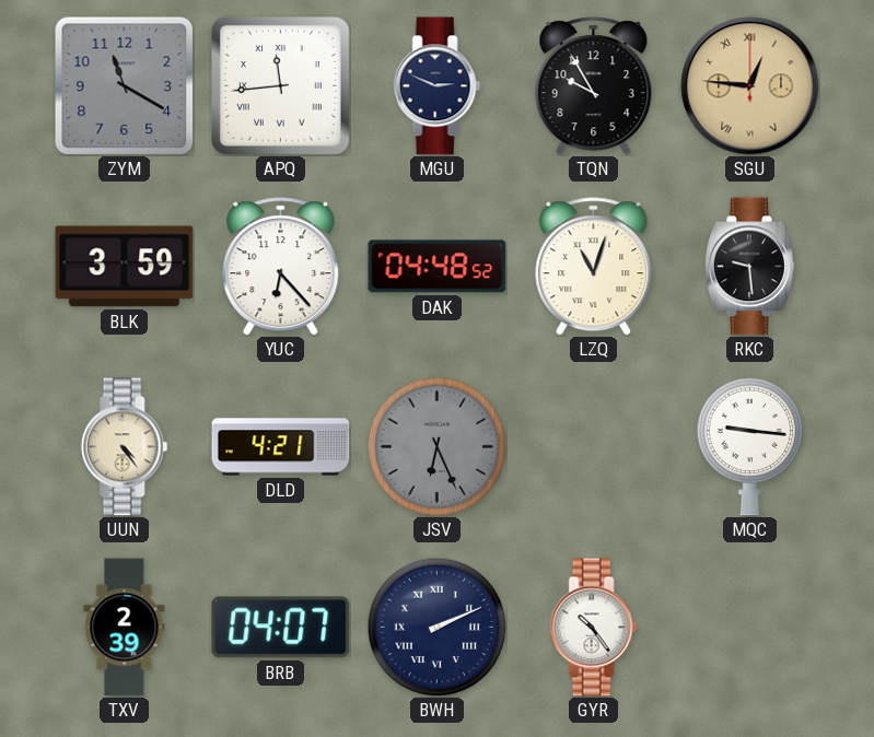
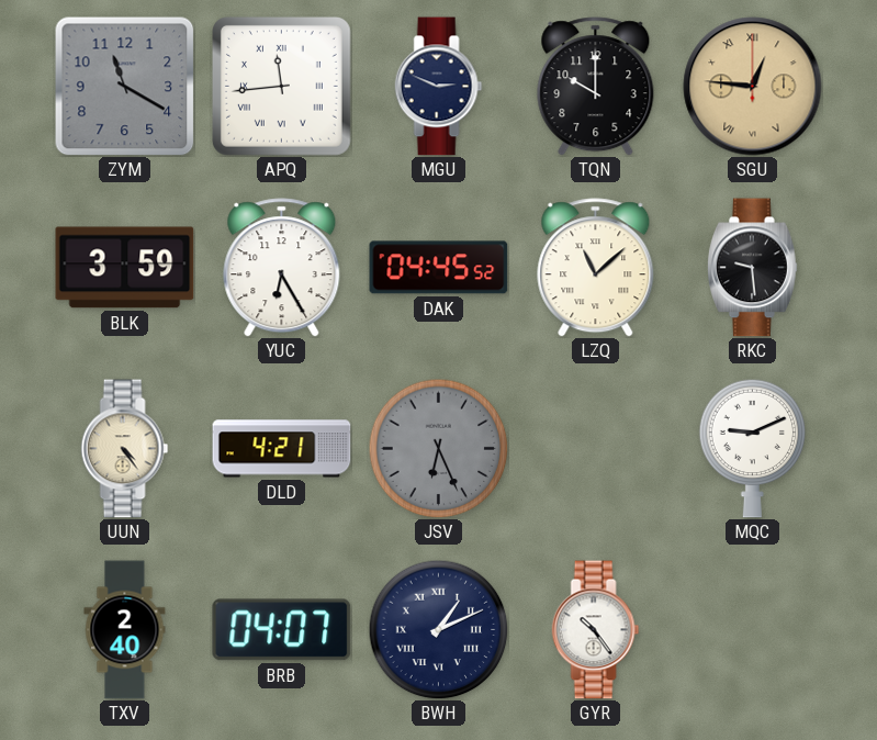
TQN: 9:55 -> 10:00 (596, 87)
YUC: 6:23 -> 6:25 (282, 268)
DAK: 04:48 -> 04:45 (439, 268)
LZQ: 11:03 -> 11:08 (596, 268)
MQC: 9:16 -> 9:11 (753, 448)
TXV: 2:39 -> 2:40 (125, 630)
BWH: 2:11 -> 1:11 (438, 629)
